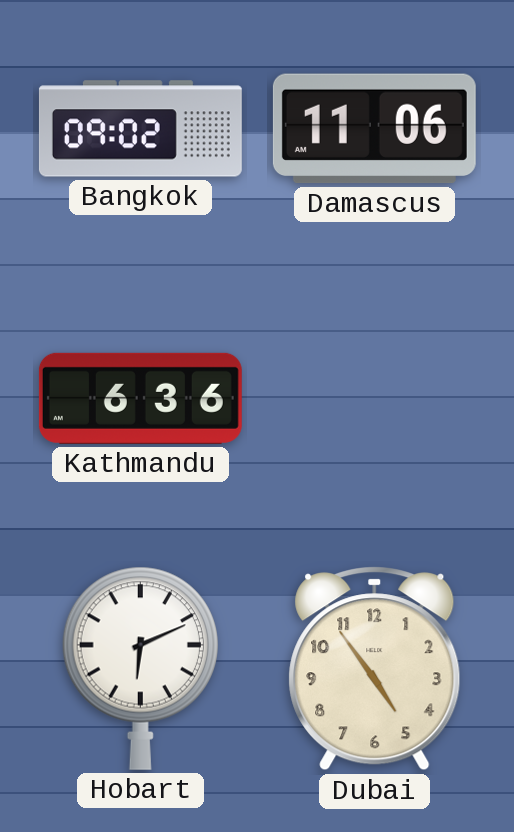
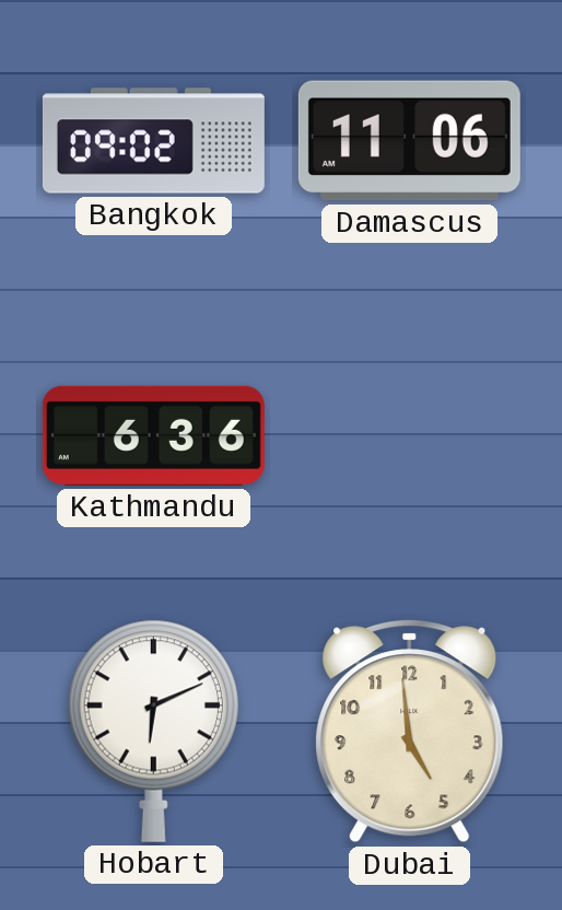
Dubai: 4:54 -> 4:59 (410, 732)
